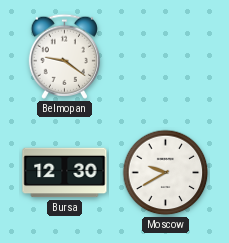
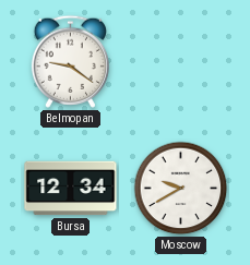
Bursa: 12:30 -> 12:34 (71, 189)
